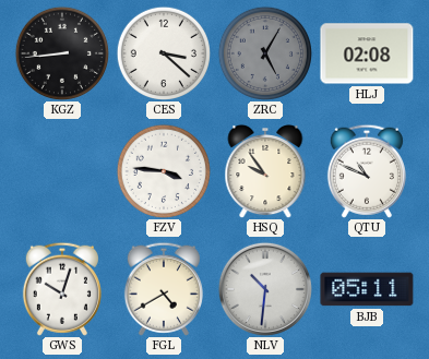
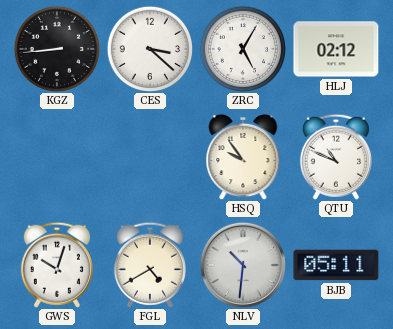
ZRC dial: grey -> white (242, 48)
HLJ: 02:08 -> 02:12 (336, 49)
FZV: 3:46 -> none (163, 170)
